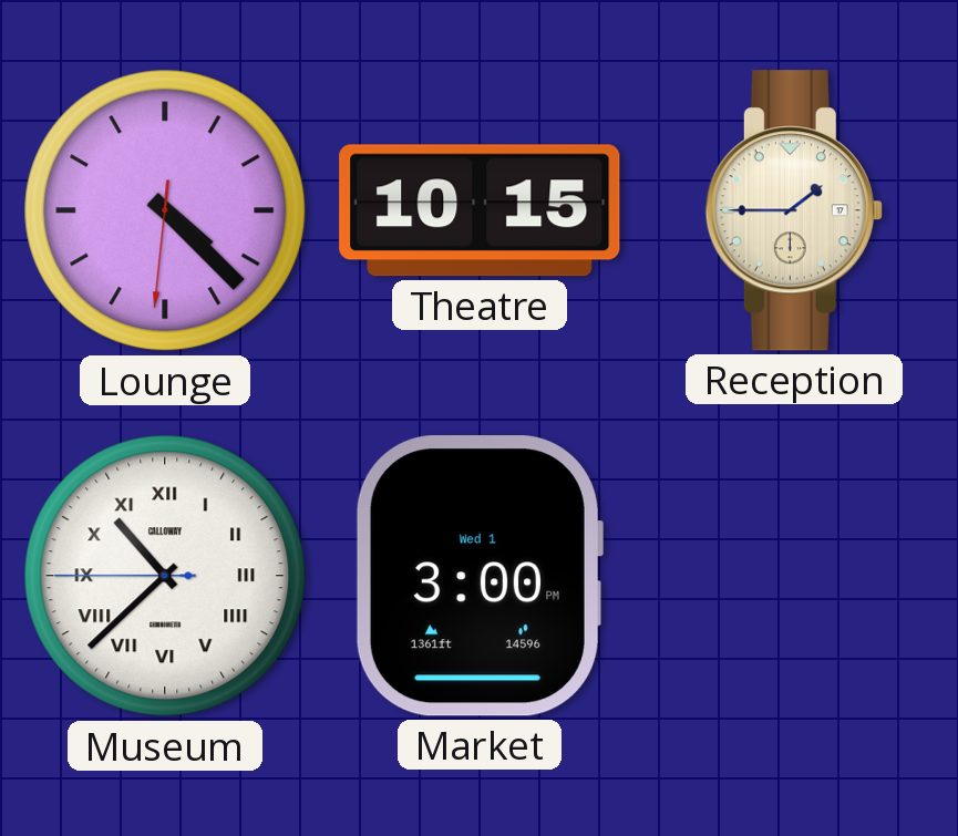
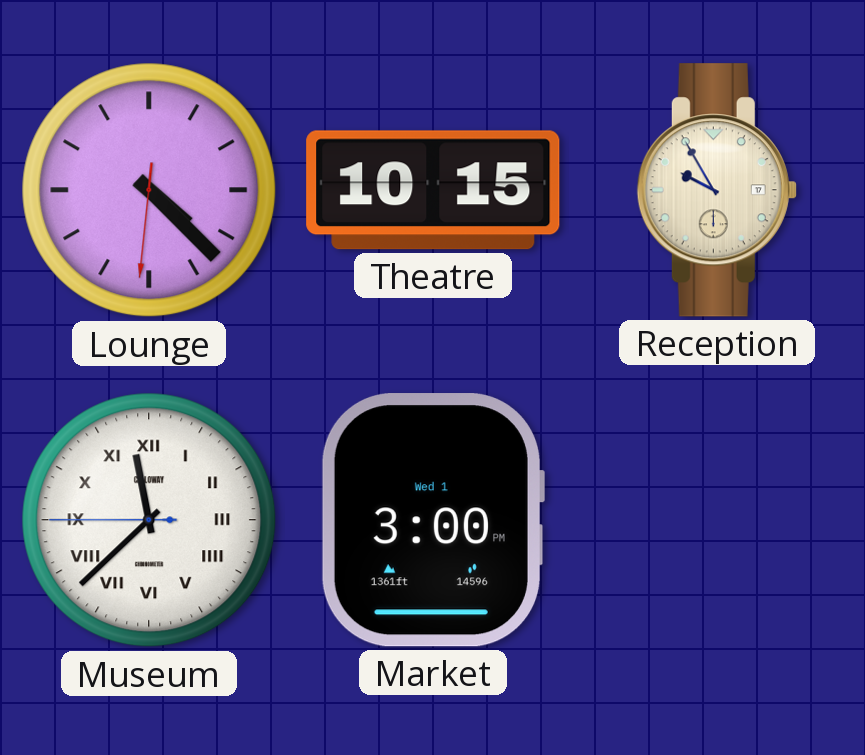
Reception: 1:45 -> 9:55 (717, 190)
Museum: 10:37 -> 11:37 (149, 520)
